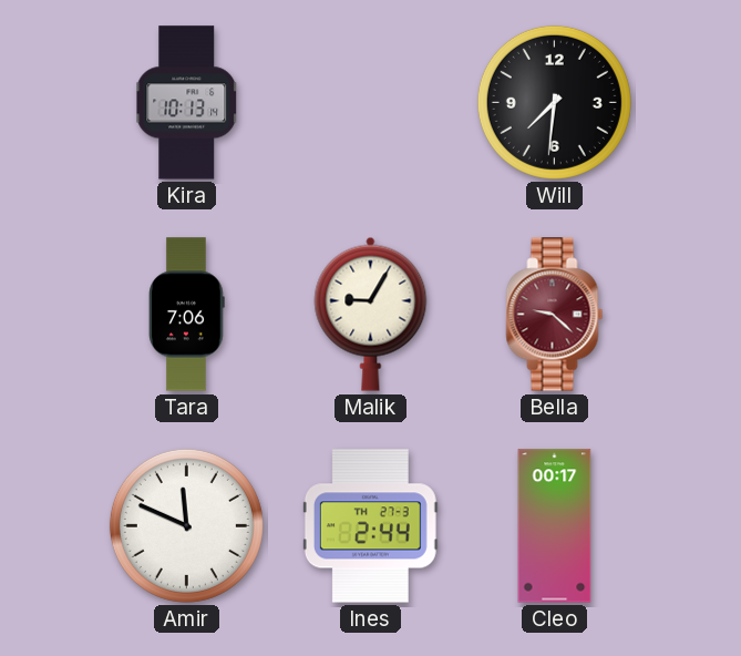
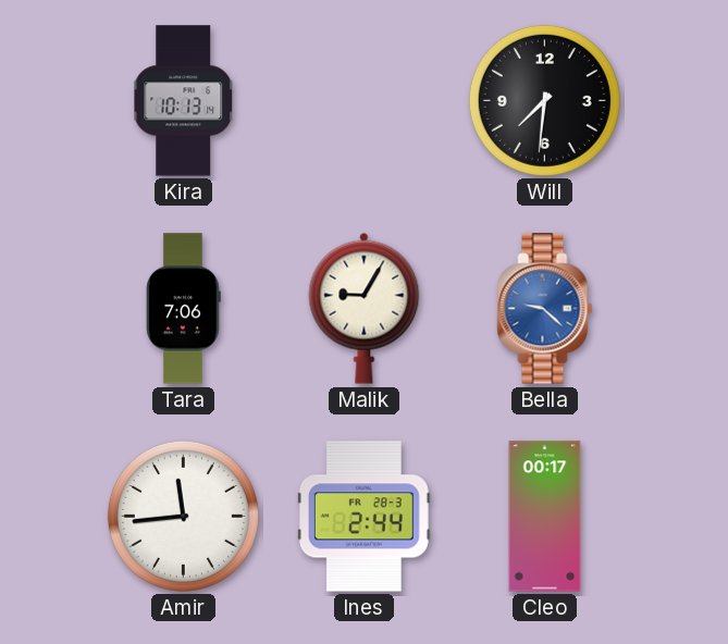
Bella dial: burgundy -> blue (545, 309)
Amir: 11:49 -> 11:44 (183, 516)
Ines date: TH 27-3 -> FR 28-3 (363, 517)
